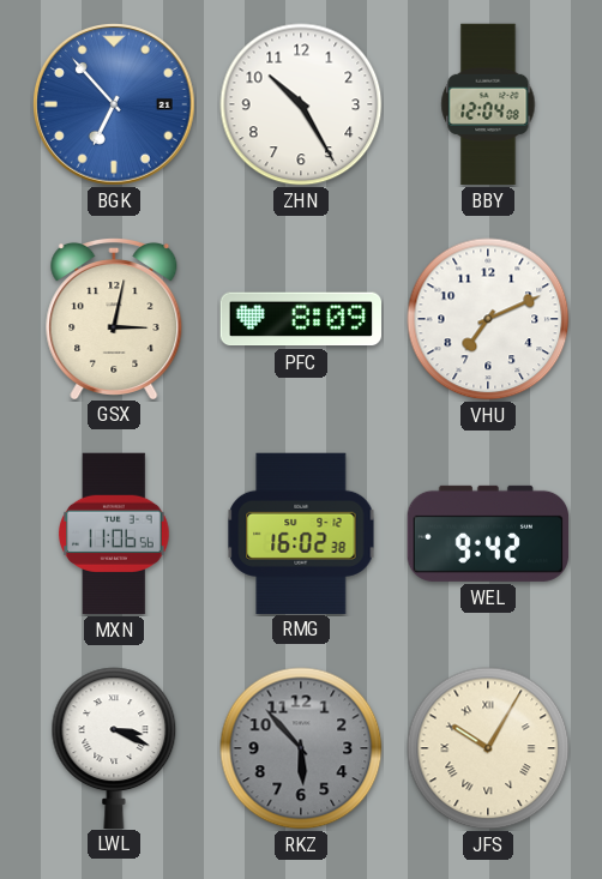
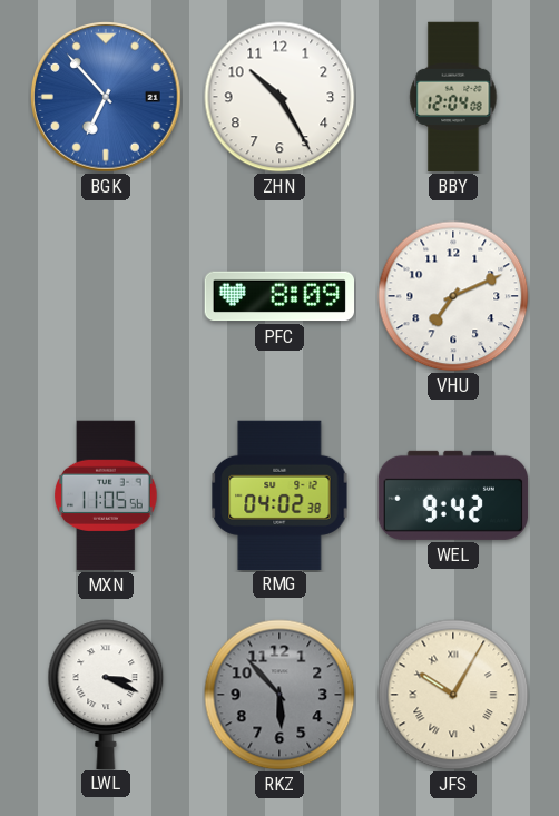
GSX: 3:02 -> none (114, 318)
MXN: 11:06 -> 11:05 (107, 495)
RMG: 16:02 -> 04:02 (279, 494)
